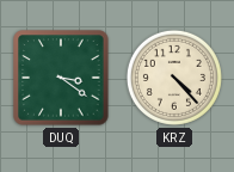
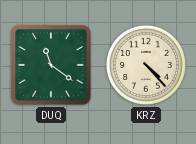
DUQ: 3:21 -> 11:21 (51, 65)
